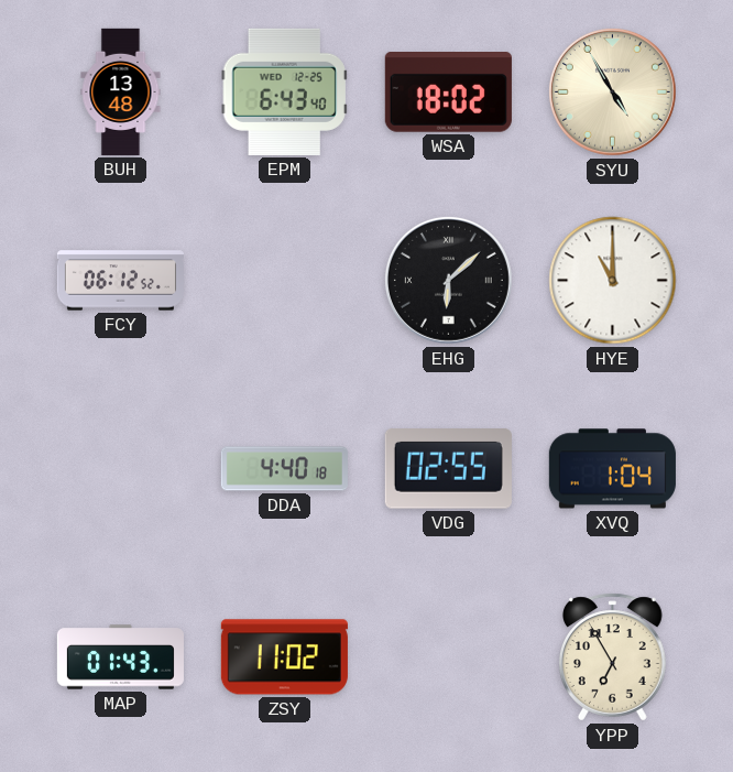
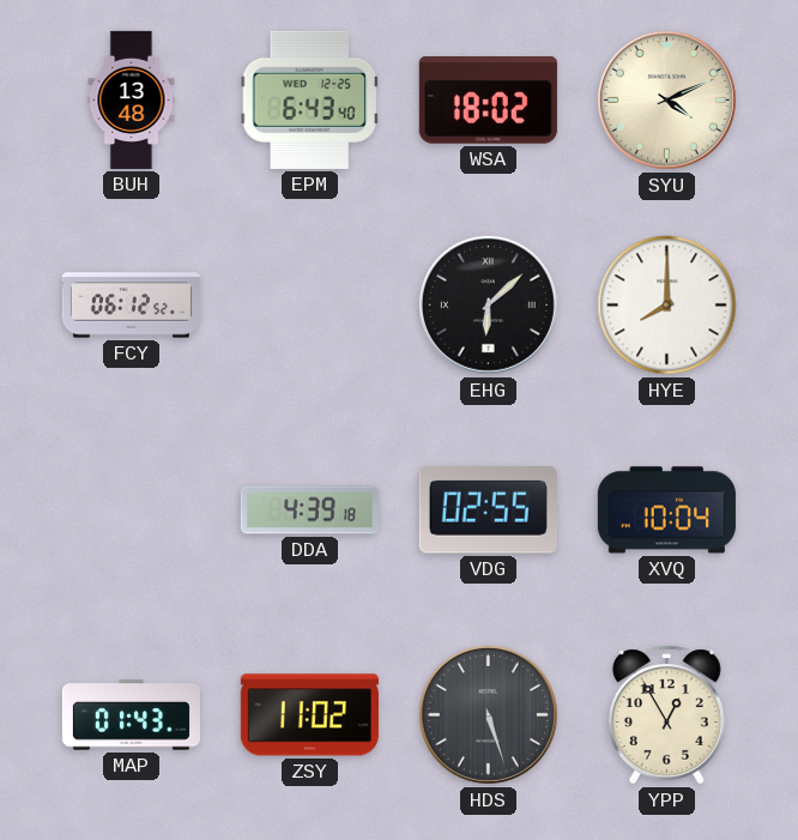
SYU: 4:55 -> 4:11 (666, 99)
HYE: 11:00 -> 8:00 (667, 306)
DDA: 4:40 -> 4:39 (309, 510)
XVQ: 1:04 -> 10:04 (666, 510)
HDS: none -> 5:27 (488, 714)
YPP: 6:55 -> 12:55 (667, 715)
